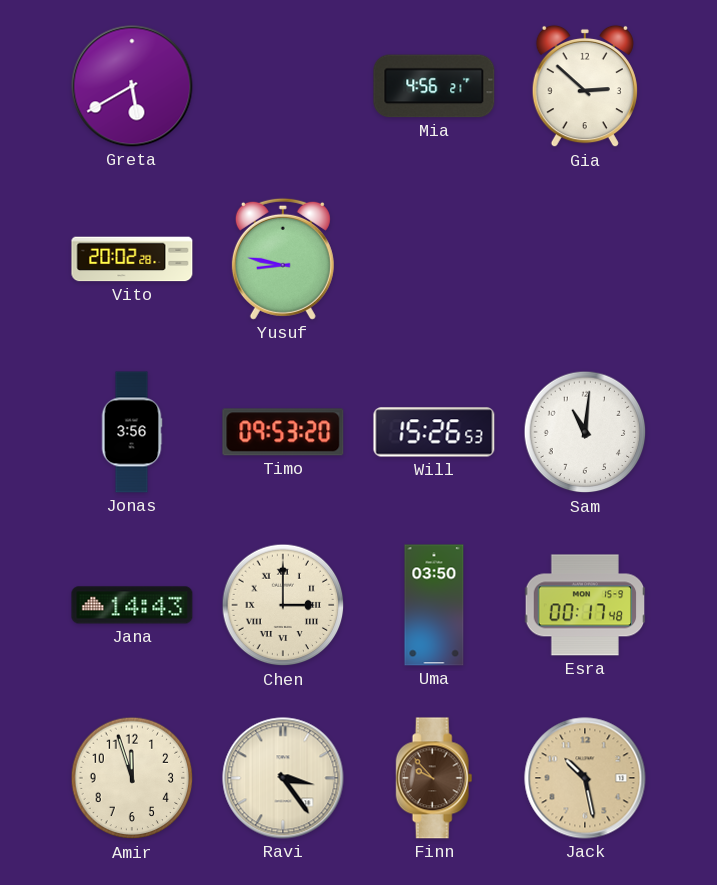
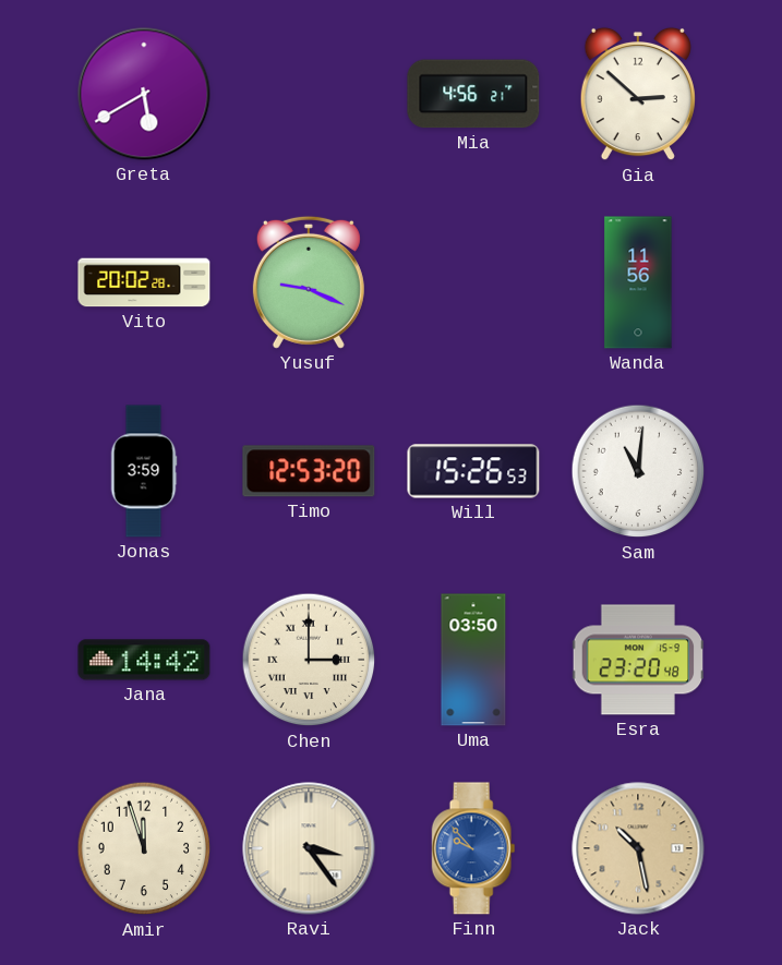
Yusuf: 8:47 -> 9:19 (309, 282)
Wanda: none -> 11:56 (638, 282)
Jonas: 3:56 -> 3:59 (144, 471)
Timo: 09:53 -> 12:53 (309, 471)
Jana: 14:43 -> 14:42 (144, 660)
Esra: 00:17 -> 23:20 (638, 660)
Finn dial: brown -> blue (473, 848)
